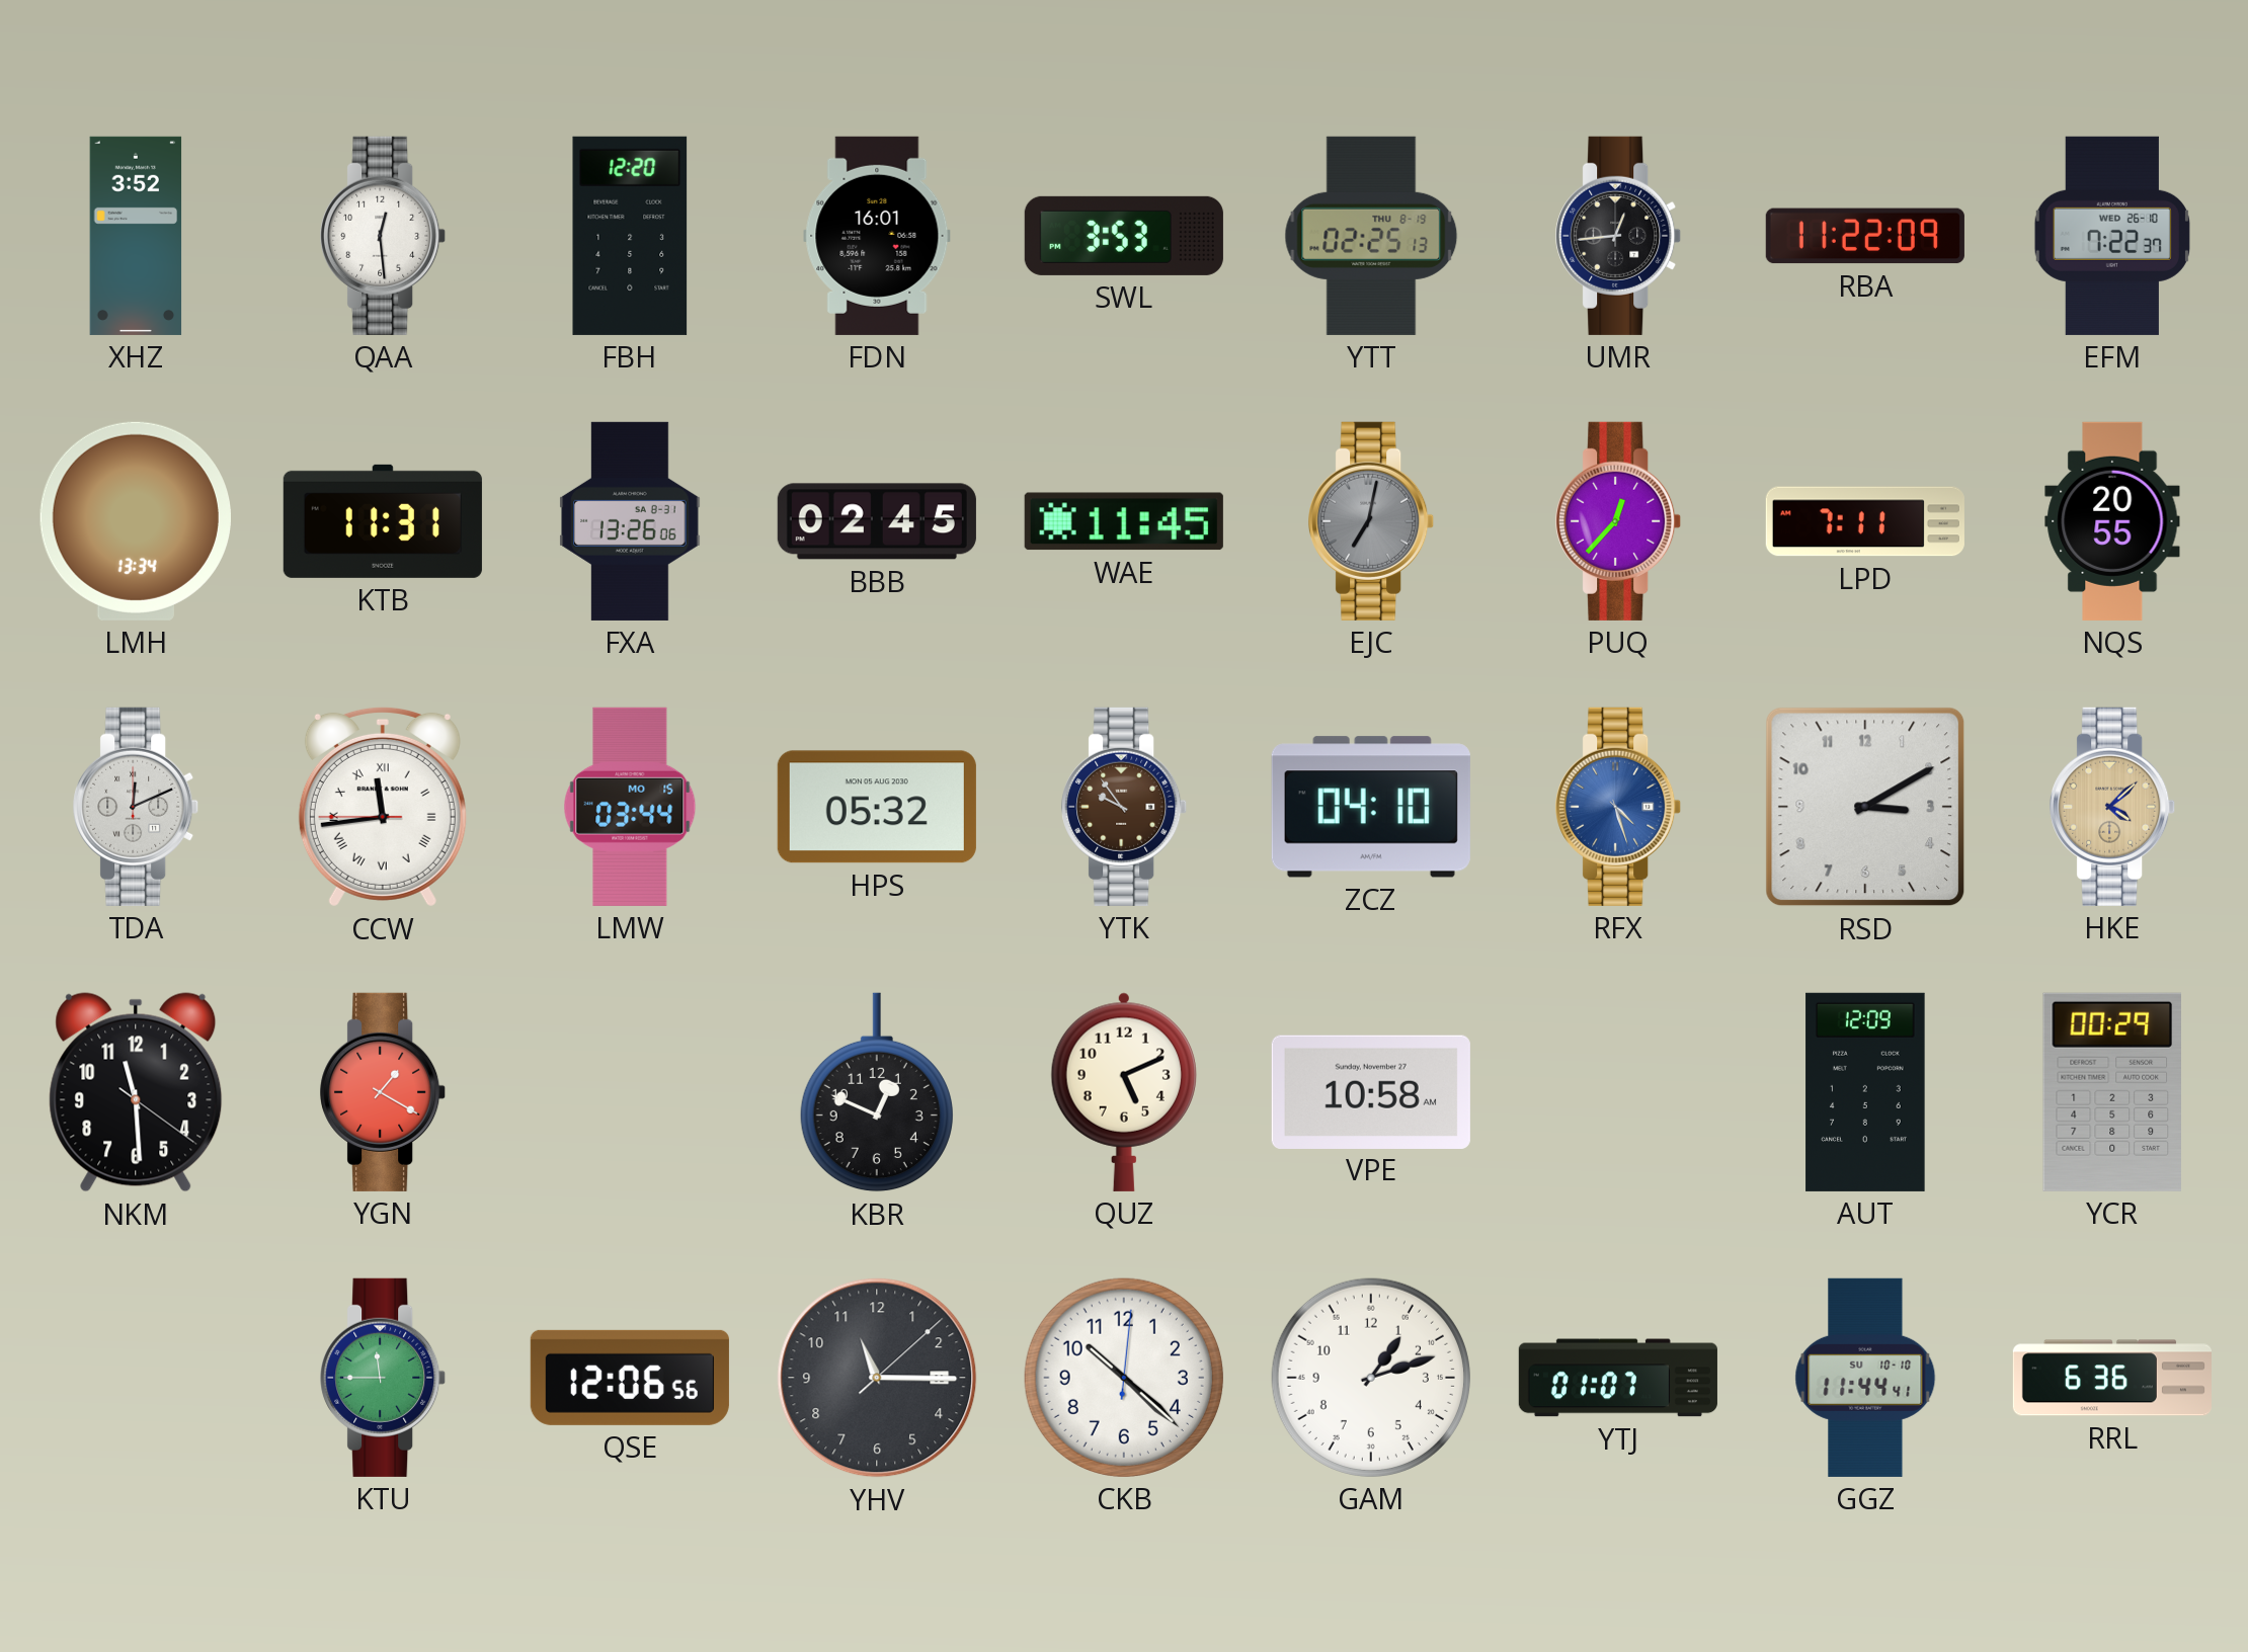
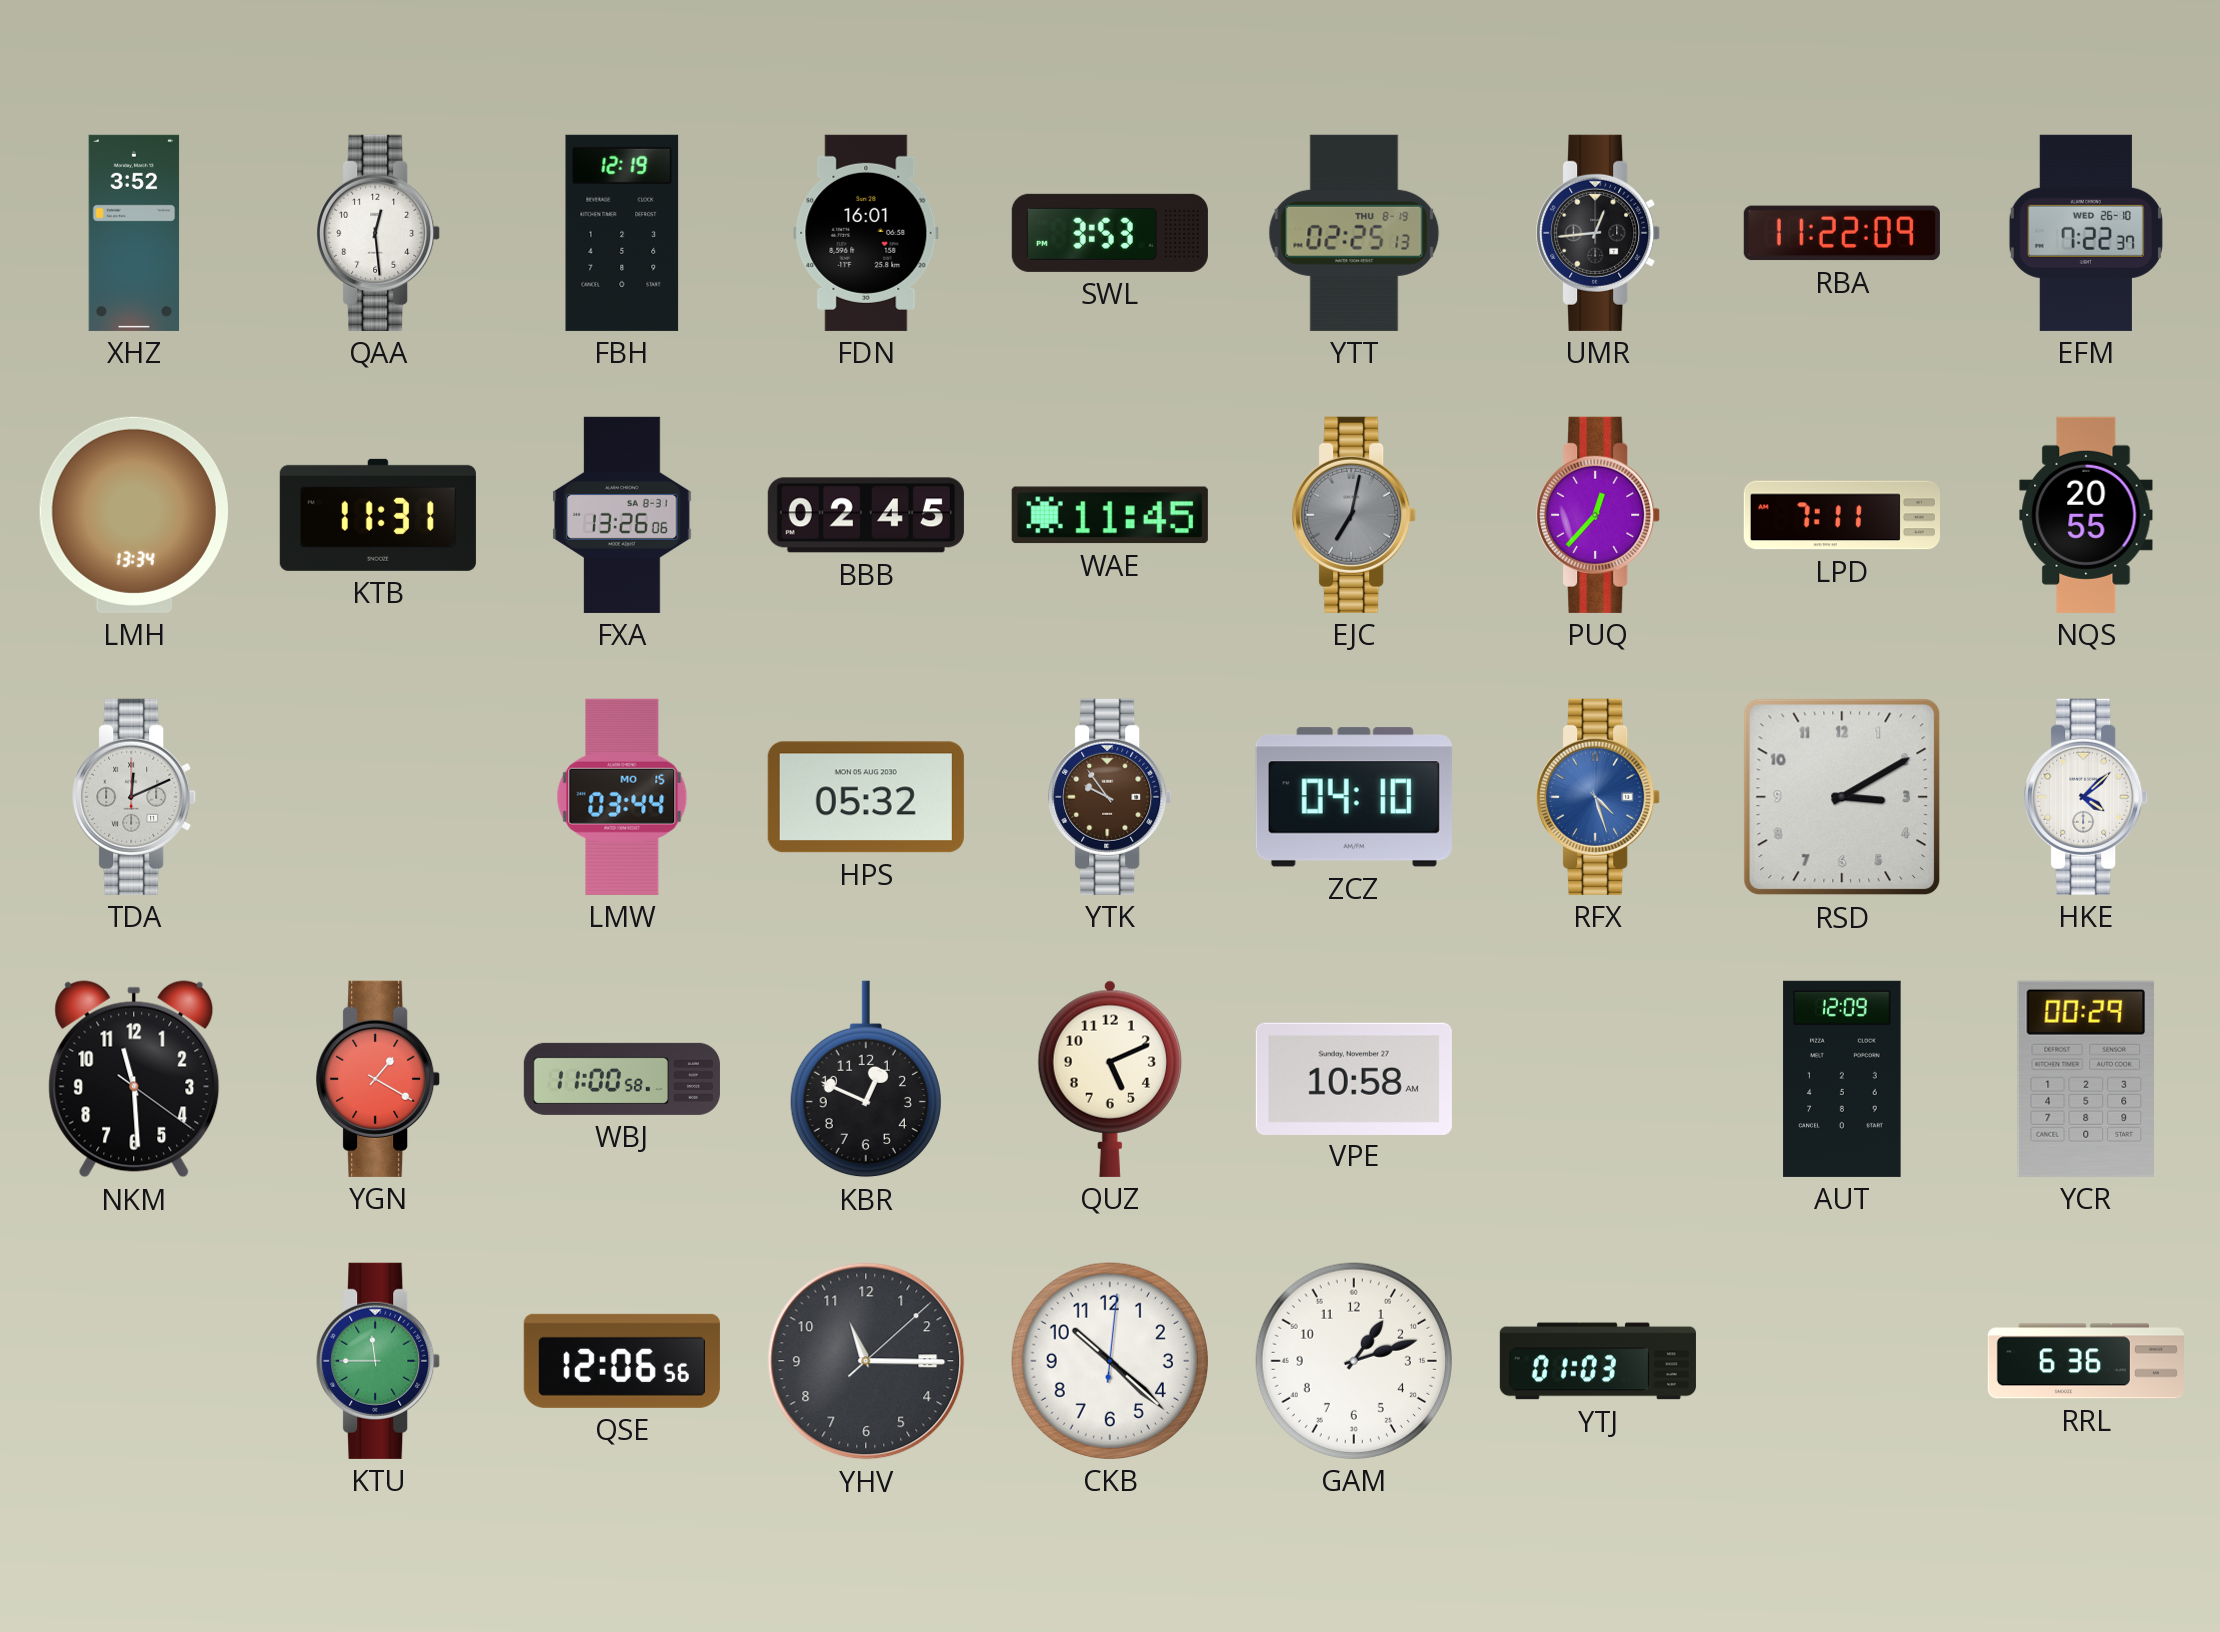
FBH: 12:20 -> 12:19 (622, 233)
CCW: 11:43 -> none (383, 807)
HKE dial: champagne -> white (2087, 797)
WBJ: none -> 11:00 (622, 1079)
YTJ: 01:07 -> 01:03 (1598, 1361)
GGZ: 11:44 -> none (1865, 1378)
